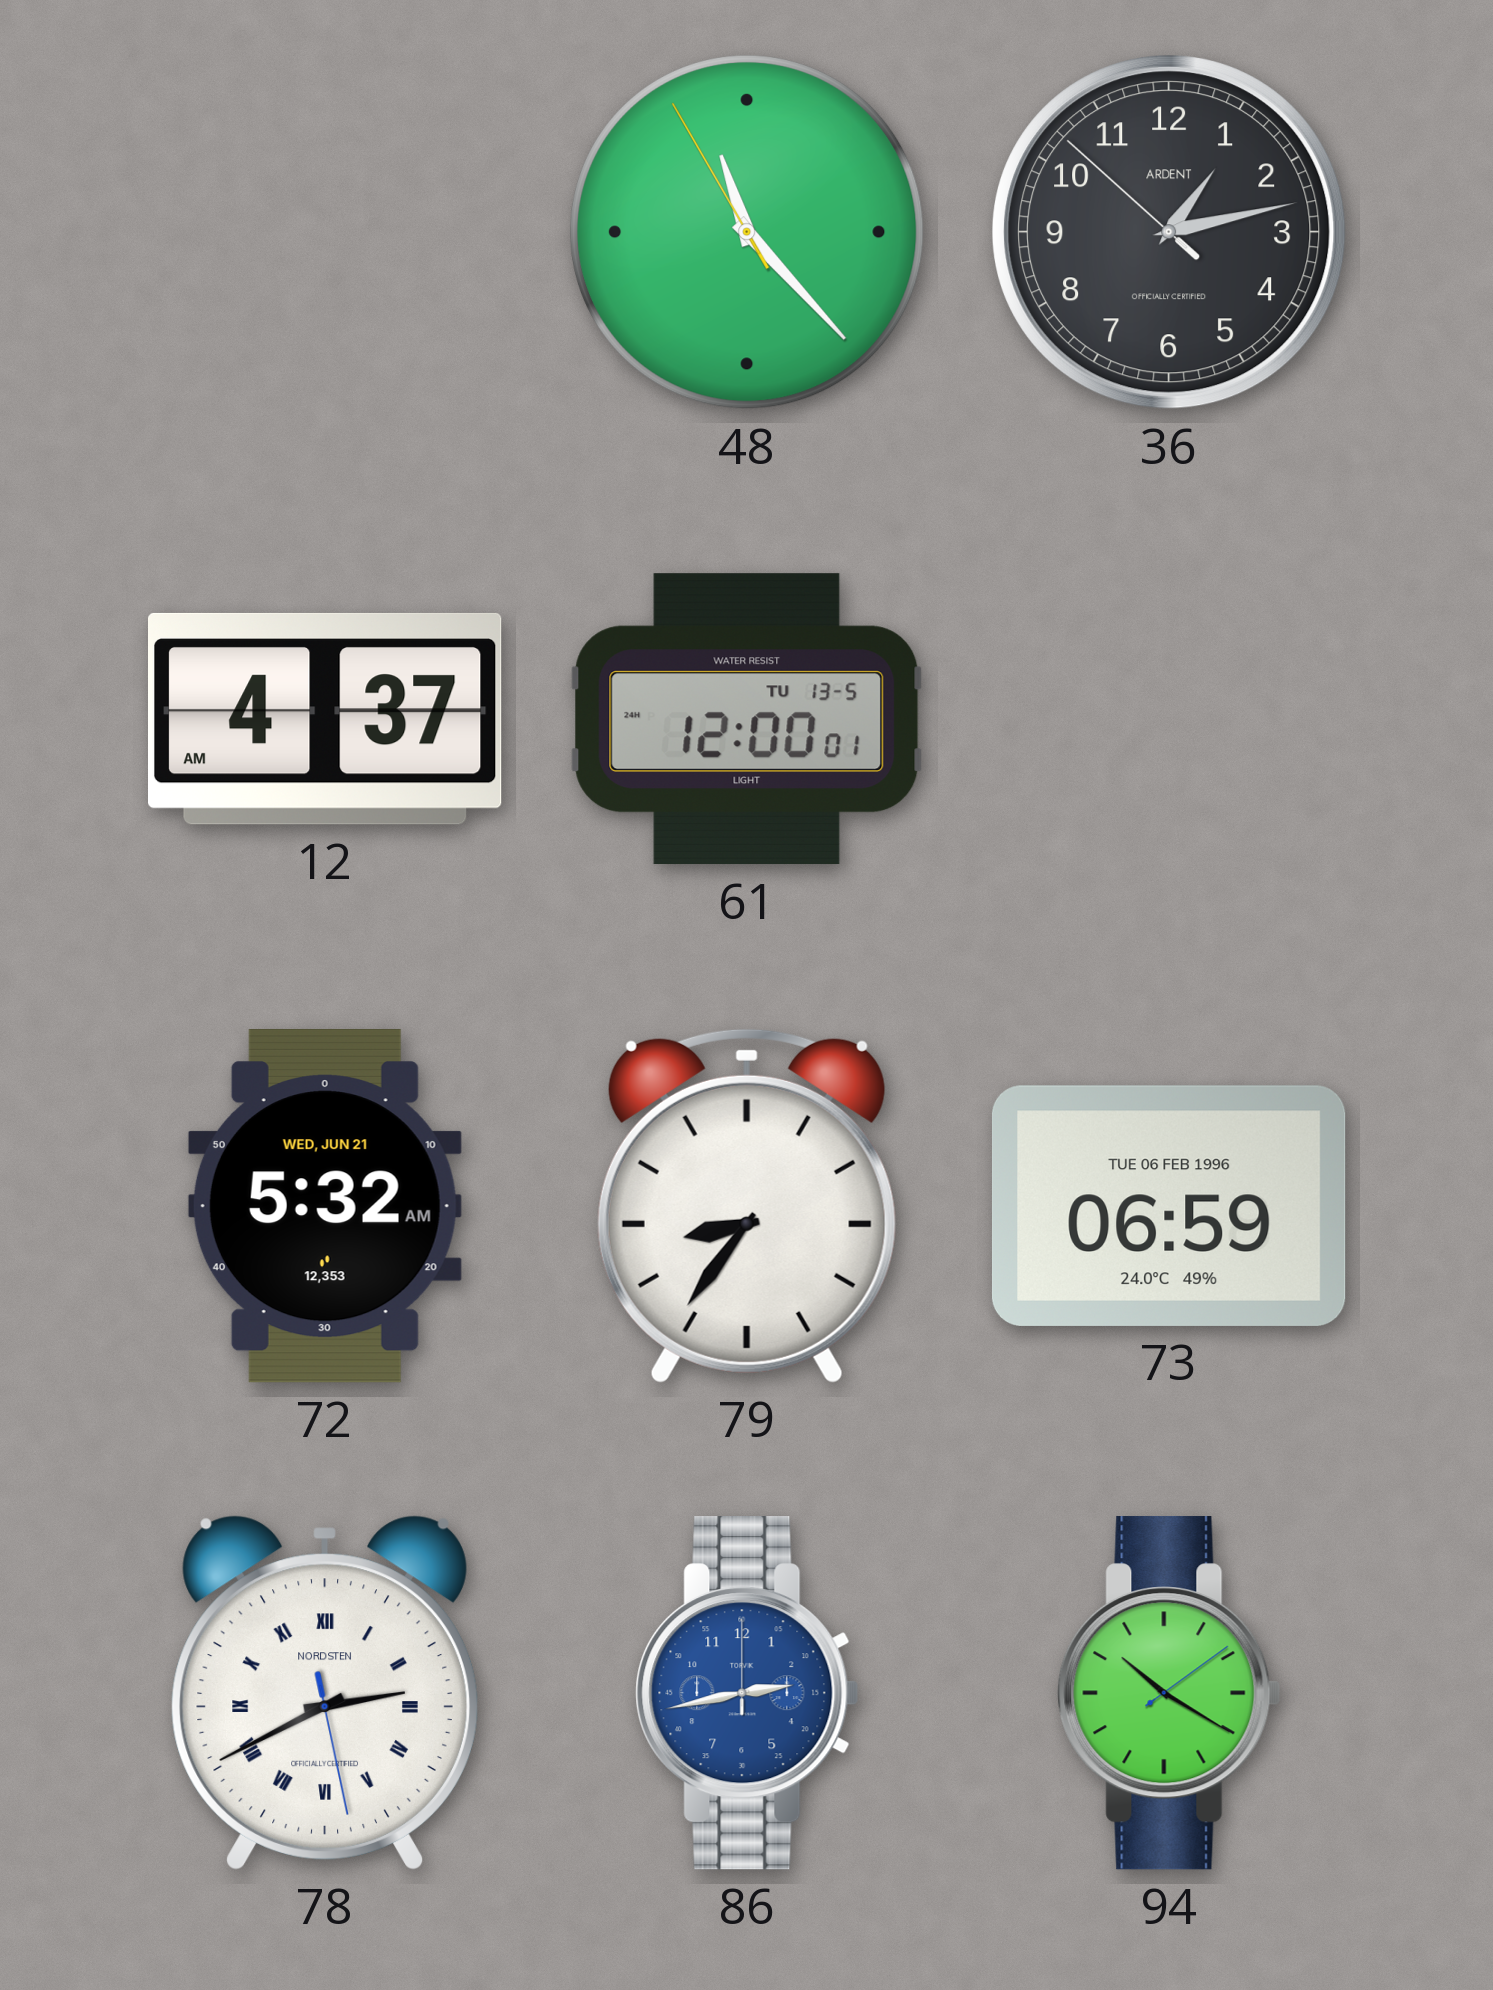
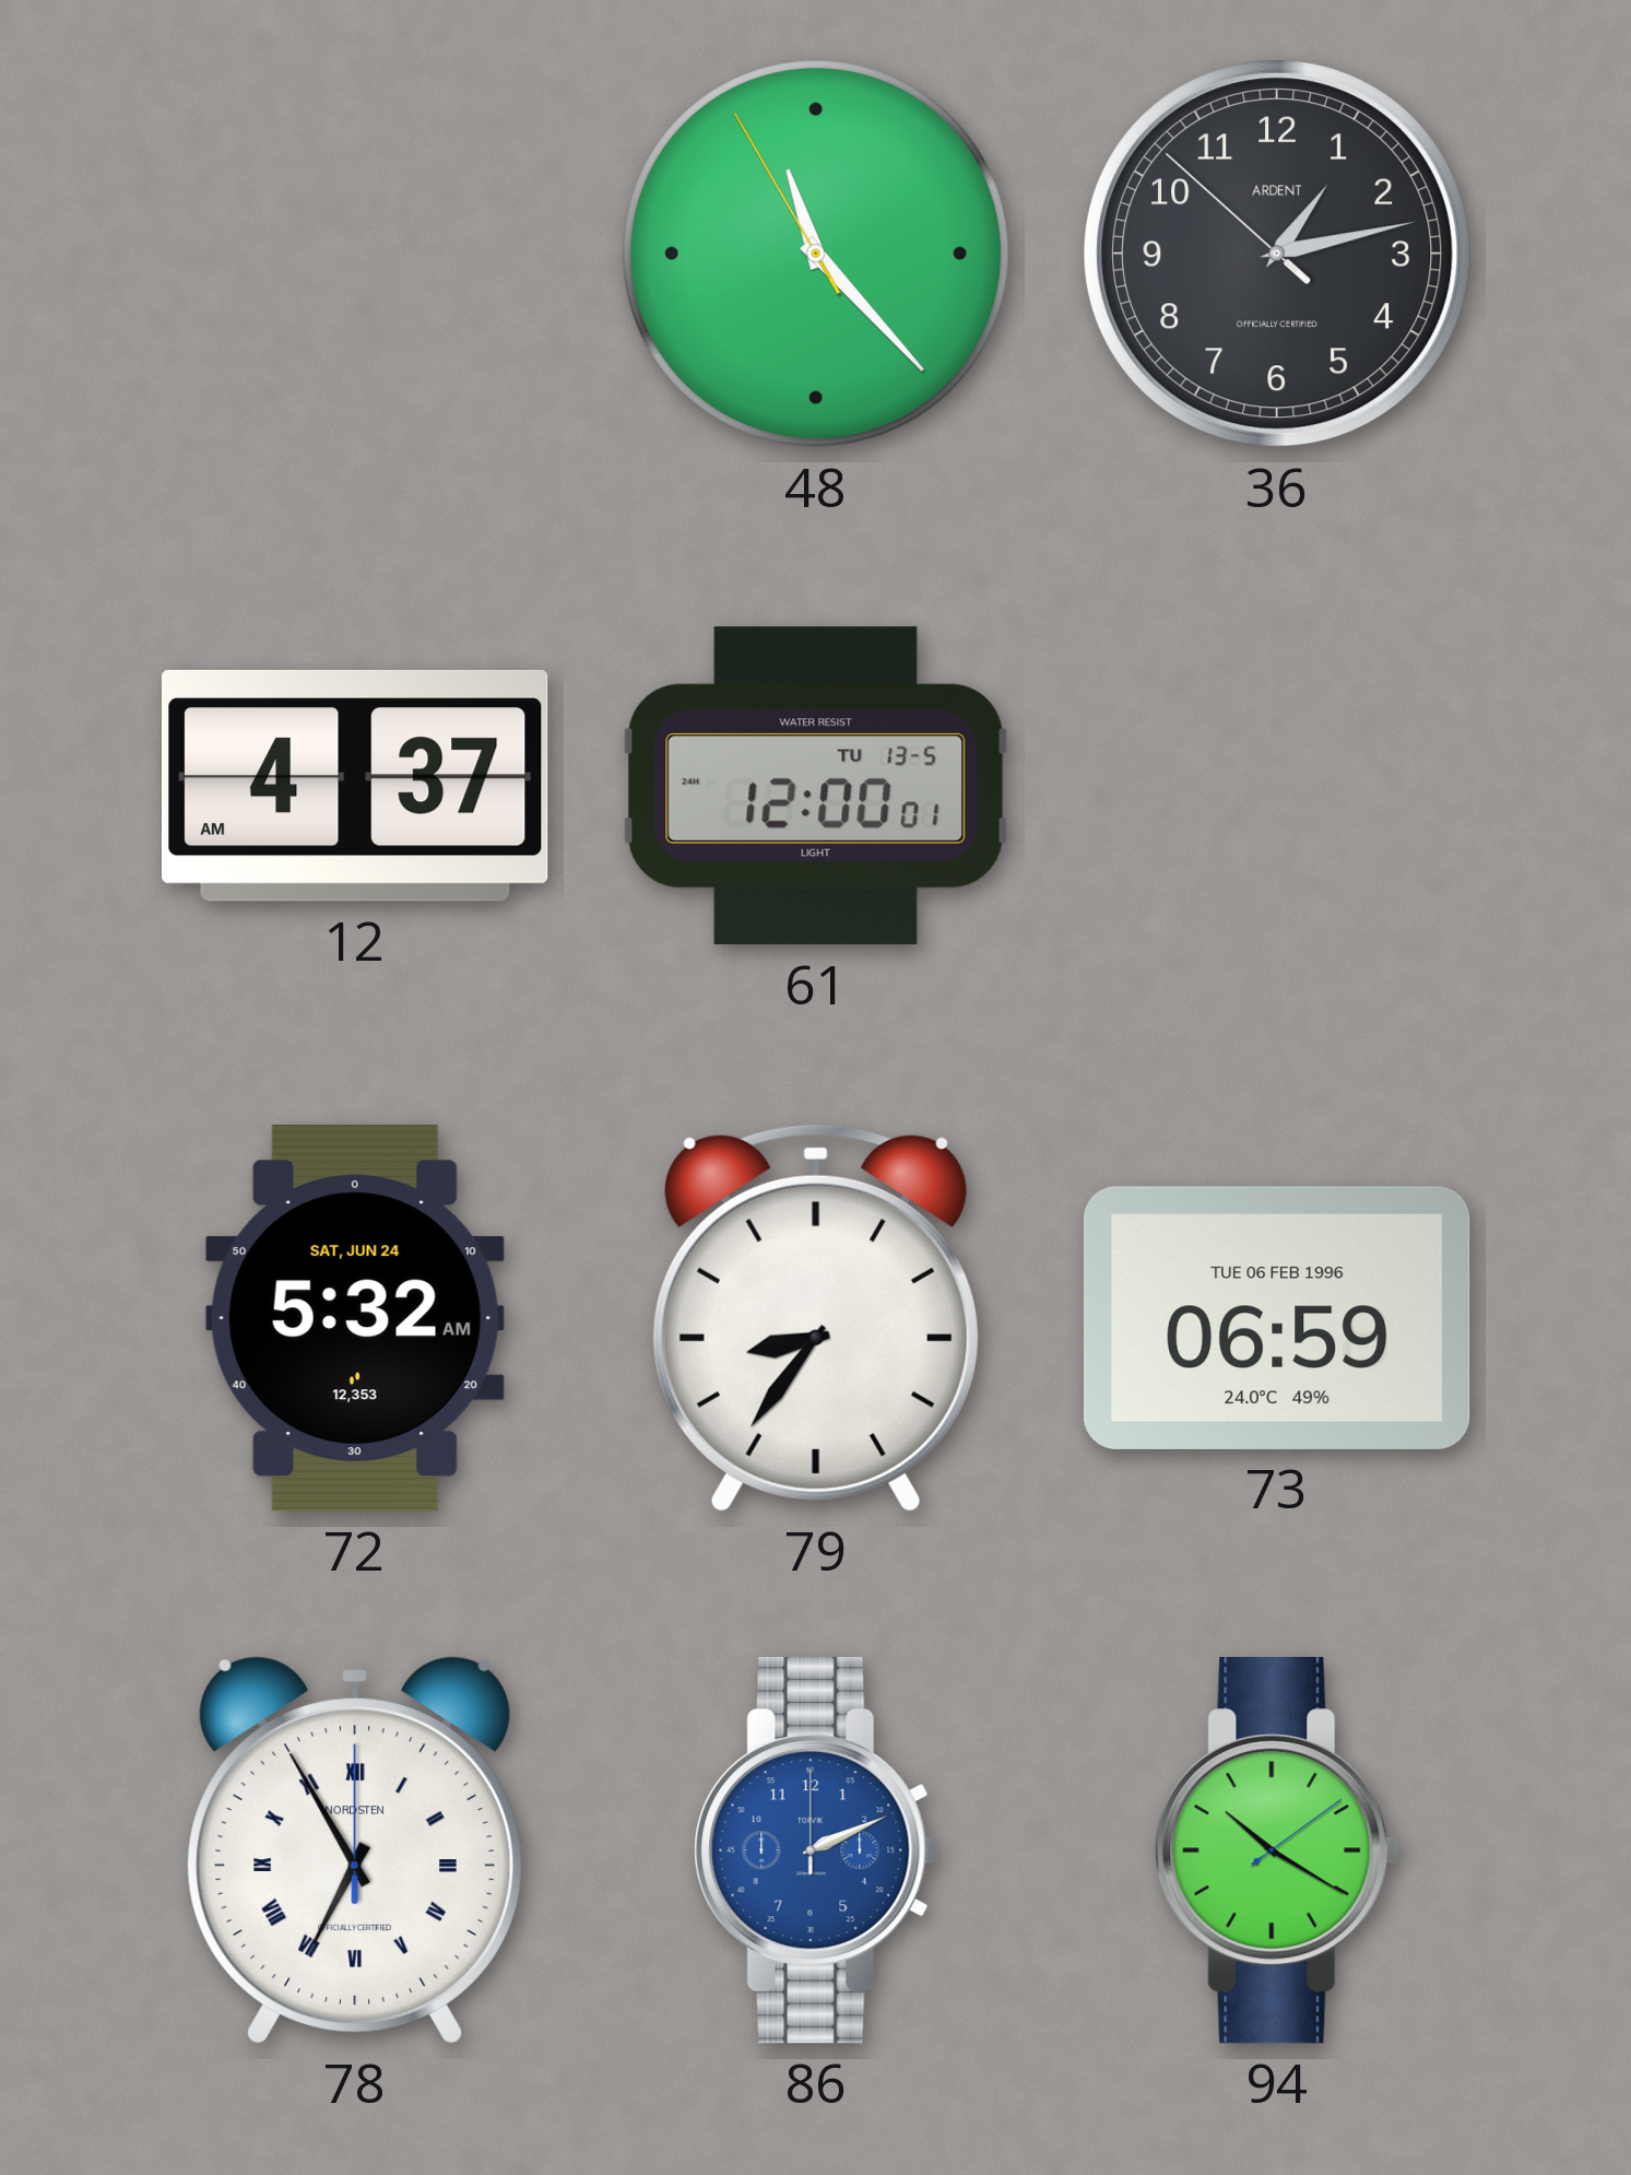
72 date: WED, JUN 21 -> SAT, JUN 24 (355, 1319)
78: 2:40 -> 6:55 (355, 1850)
86: 2:43 -> 2:11 (816, 1850)
